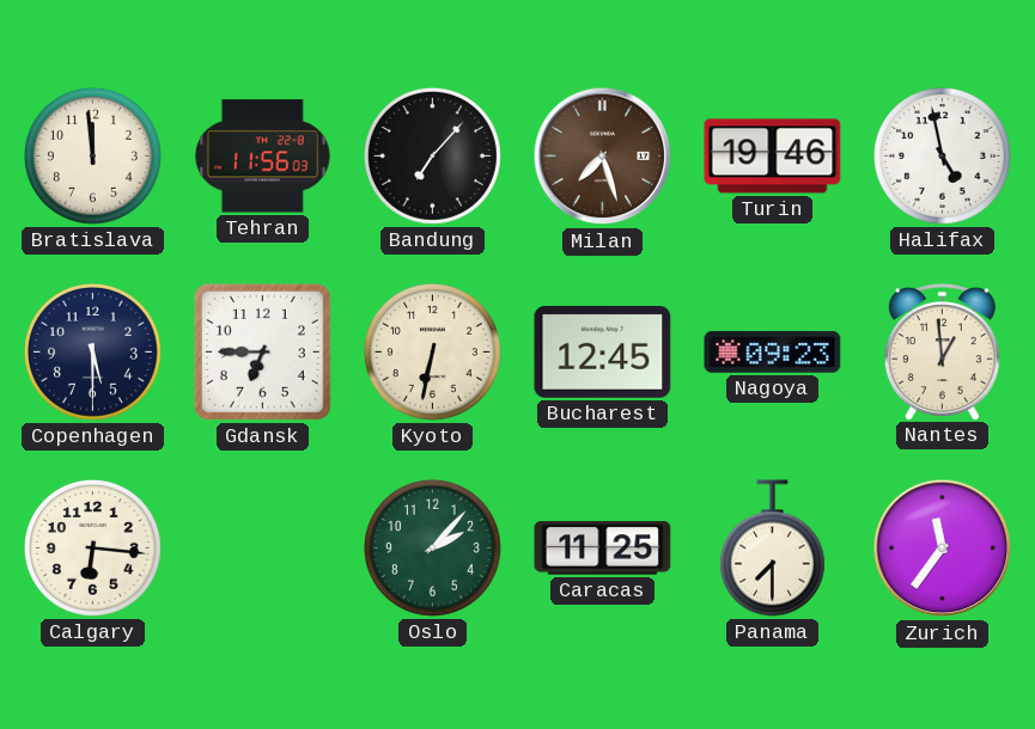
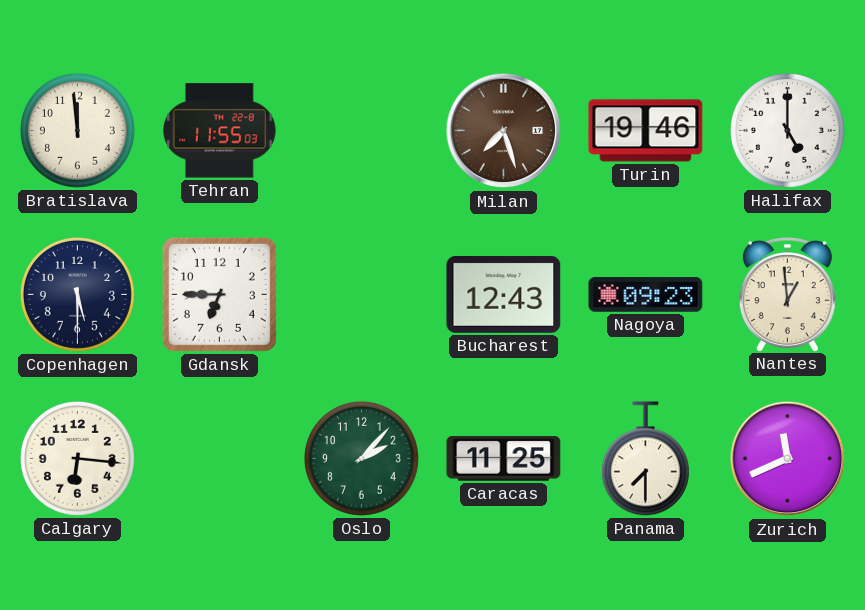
Tehran: 11:56 -> 11:55 (220, 131)
Bandung: 7:07 -> none (432, 155)
Halifax: 4:58 -> 5:00 (787, 130)
Kyoto: 6:32 -> none (432, 351)
Bucharest: 12:45 -> 12:43 (504, 294)
Zurich: 11:36 -> 11:41 (788, 459)
